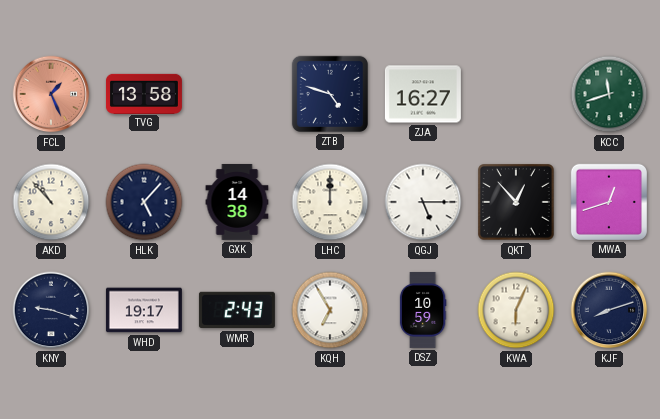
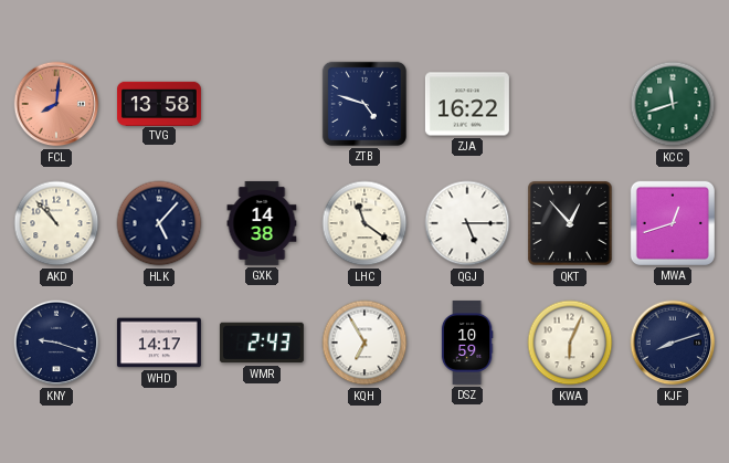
FCL: 1:26 -> 8:01 (56, 104)
ZJA: 16:27 -> 16:22 (467, 104)
LHC: 12:00 -> 11:21 (364, 223)
WHD: 19:17 -> 14:17 (159, 343)
